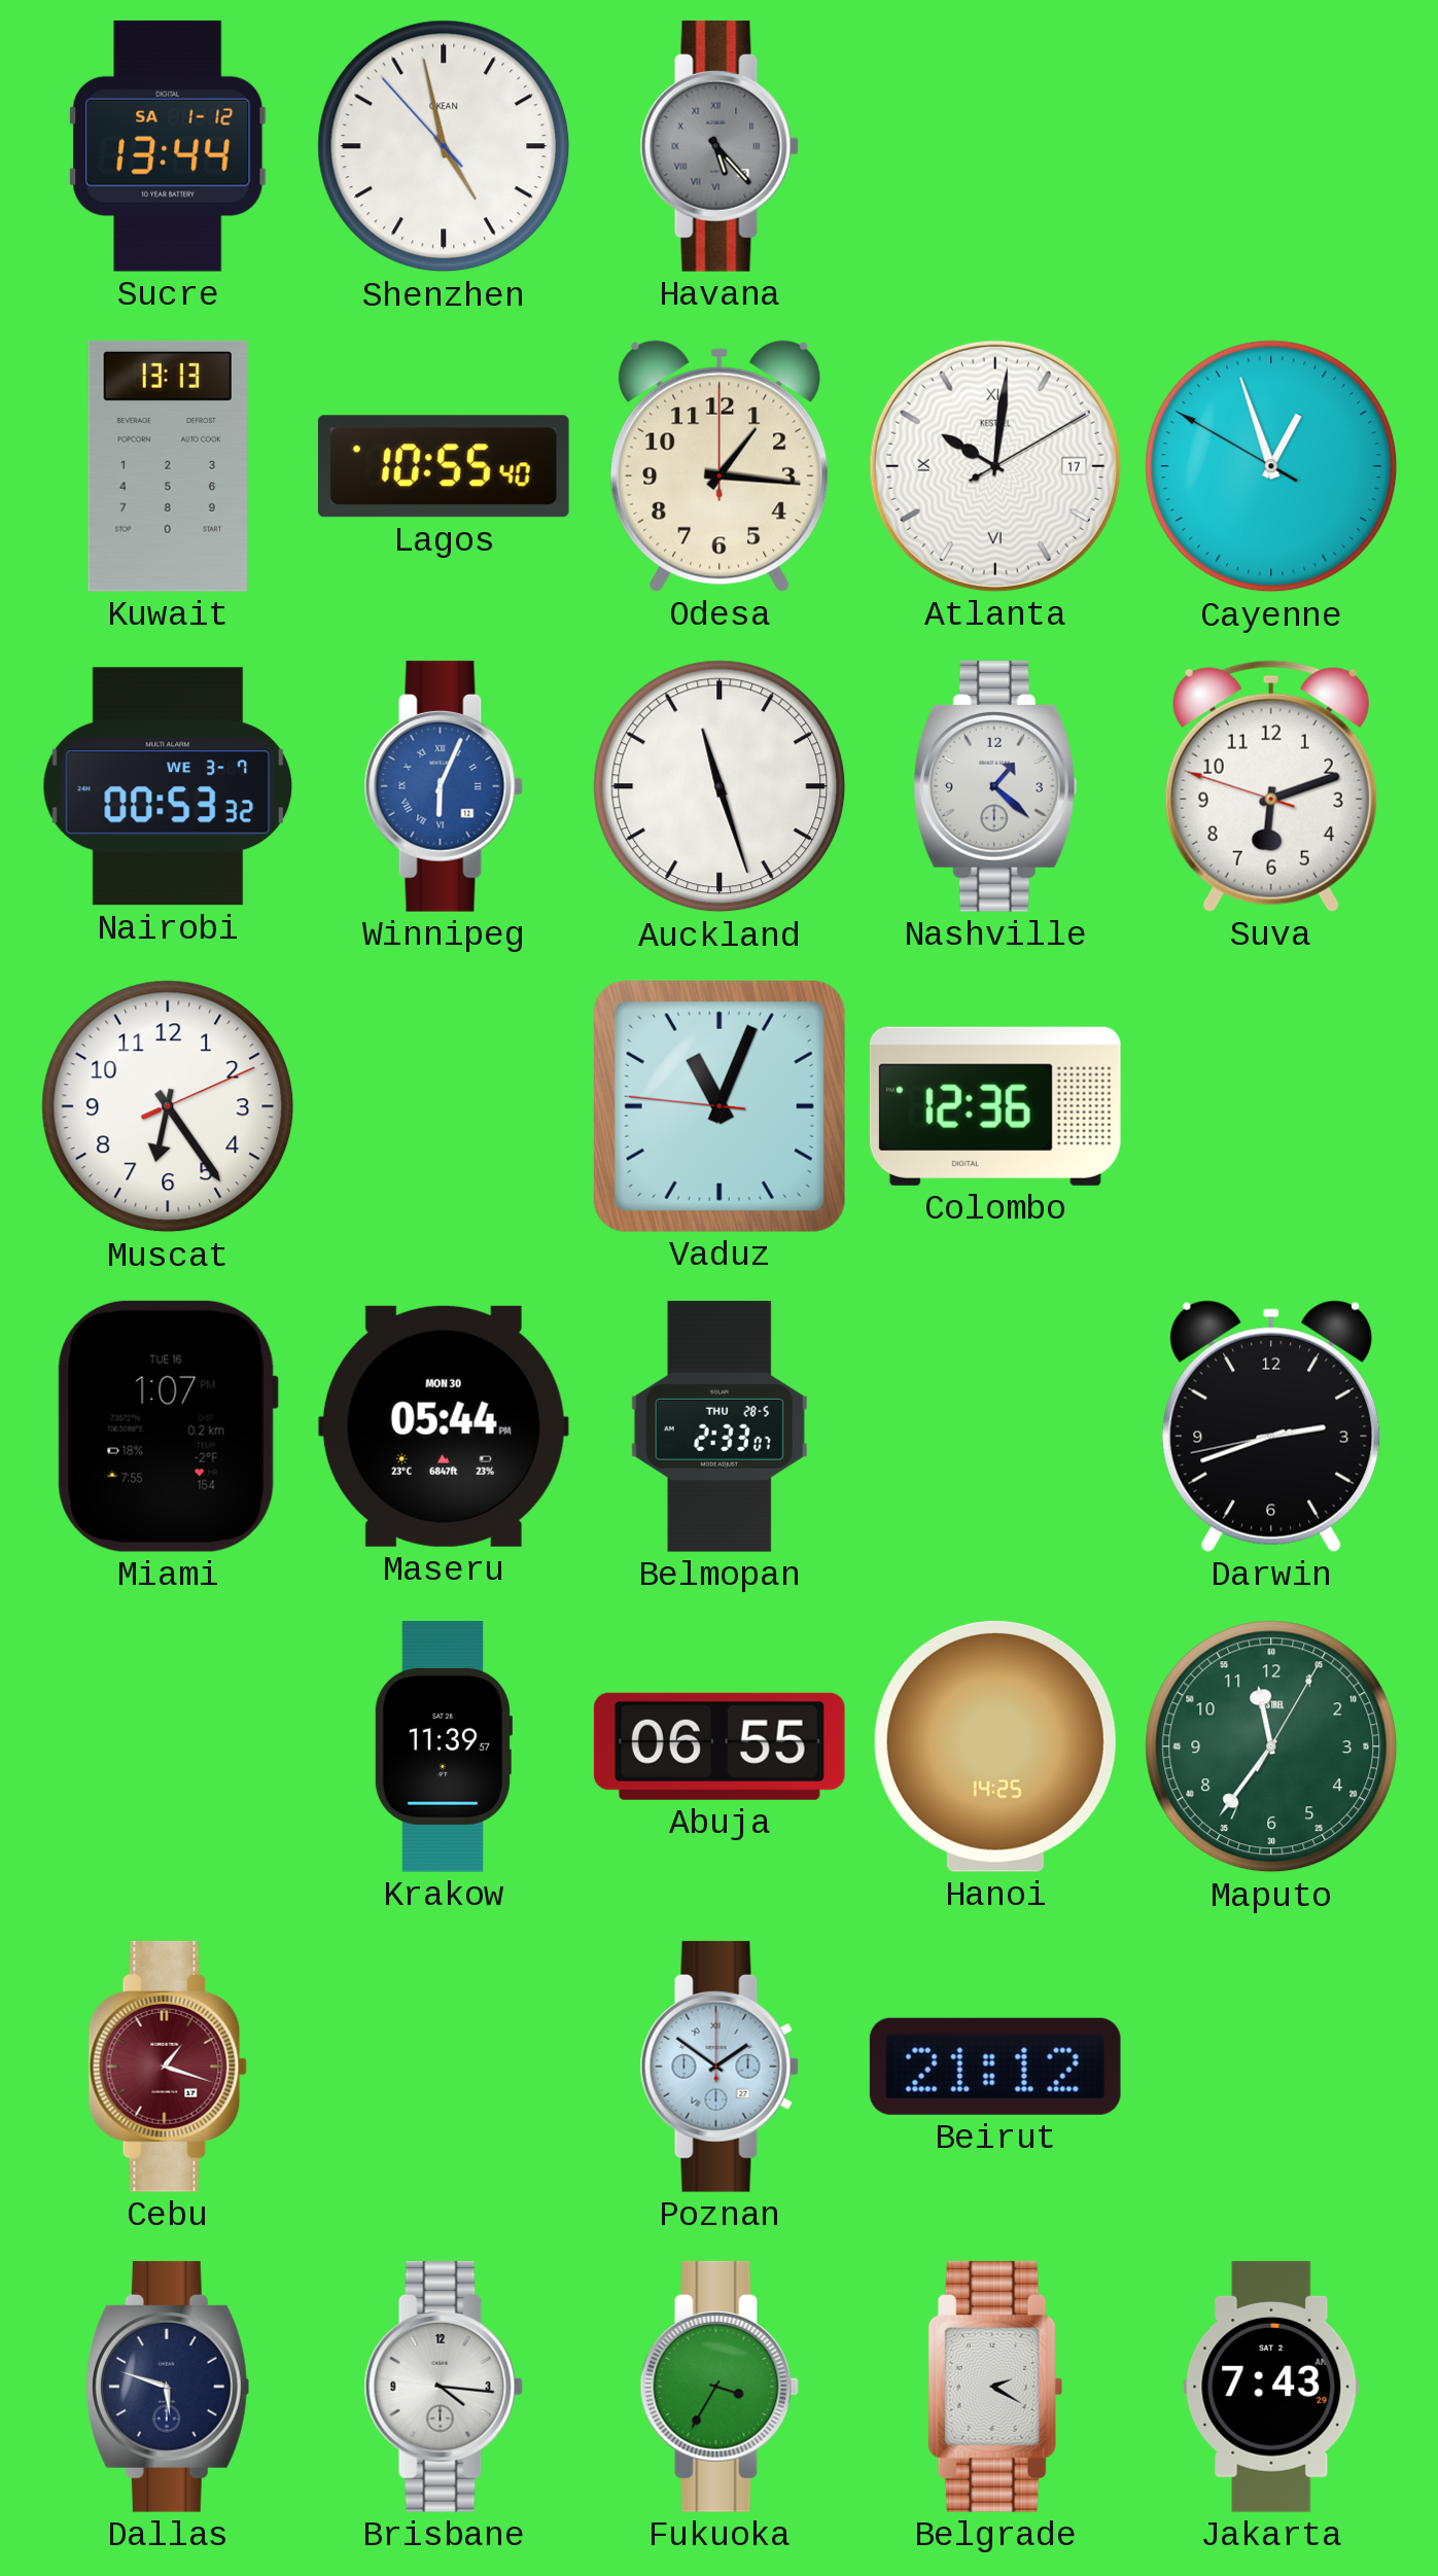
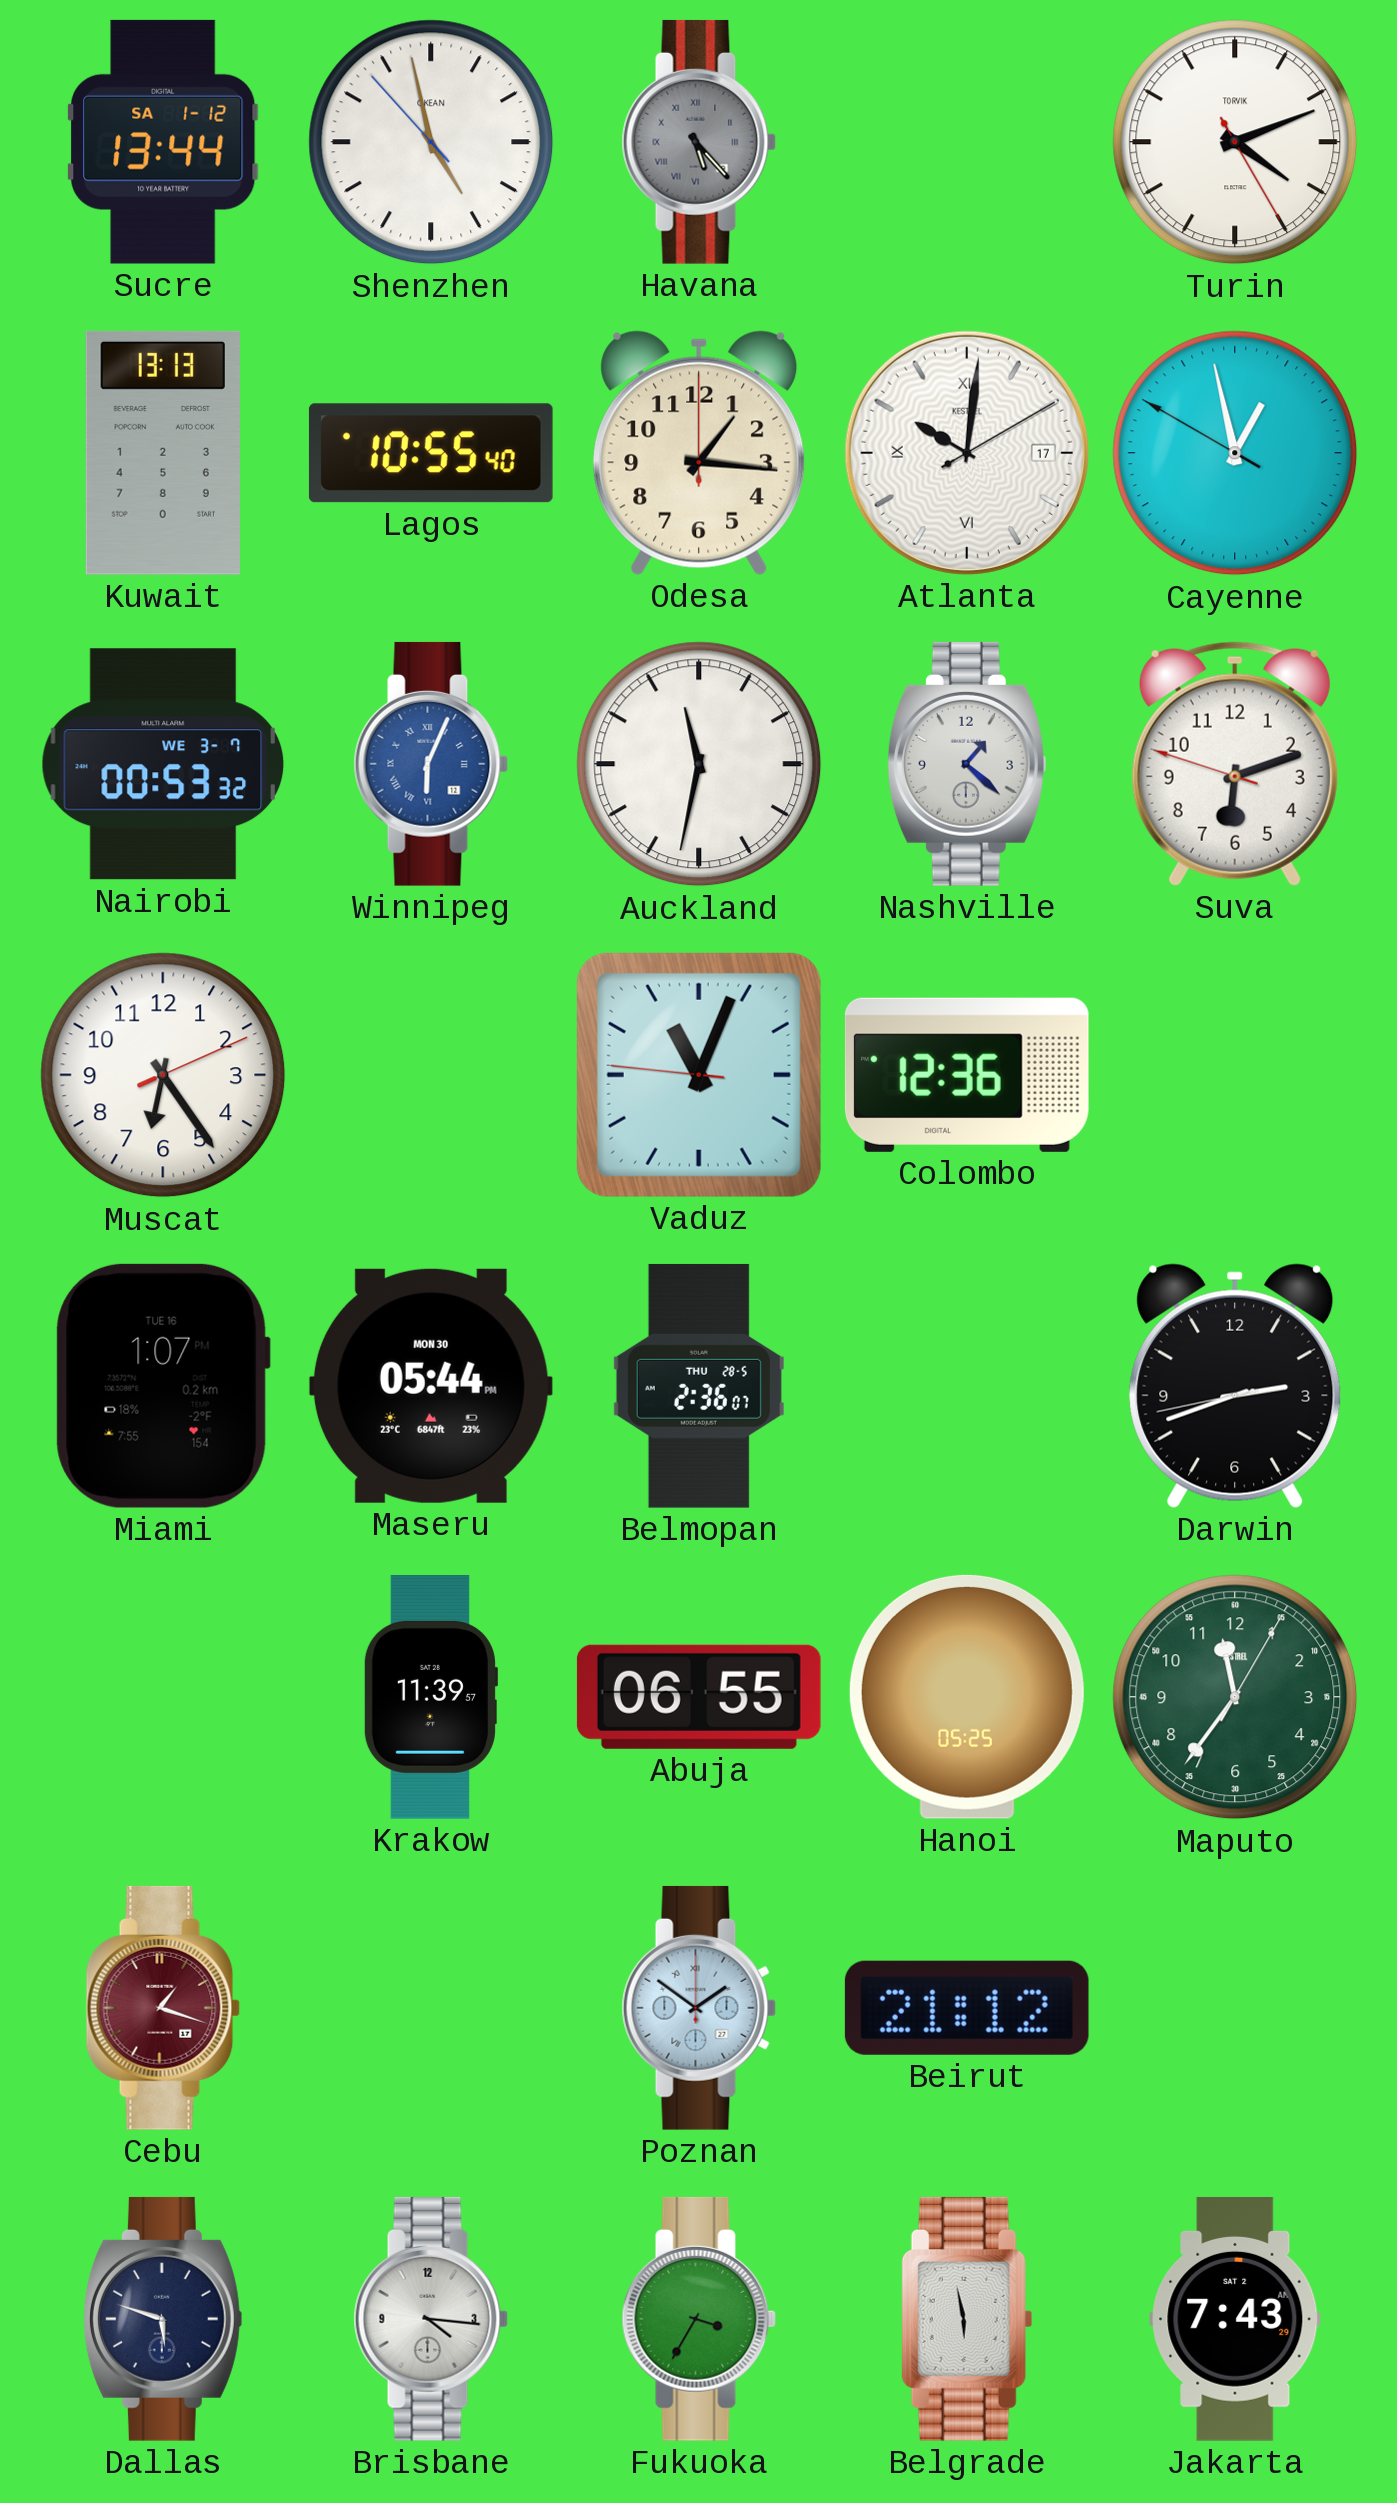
Turin: none -> 4:11 (1235, 142)
Cayenne: 12:56 -> 12:57 (1235, 453)
Auckland: 11:27 -> 11:32 (699, 764)
Belmopan: 2:33 -> 2:36 (699, 1386)
Hanoi: 14:25 -> 05:25 (967, 1697)
Belgrade: 2:20 -> 5:58 (967, 2319)
